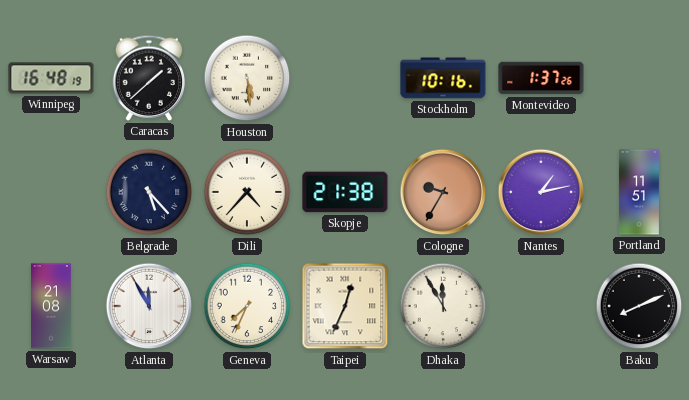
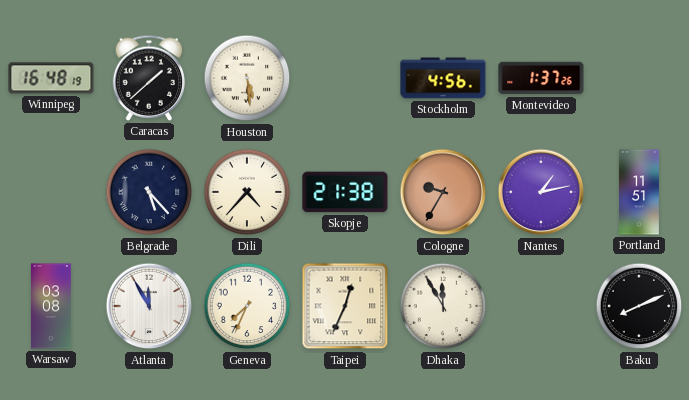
Stockholm: 10:16 -> 4:56 (443, 78)
Warsaw: 21:08 -> 03:08 (52, 306)
